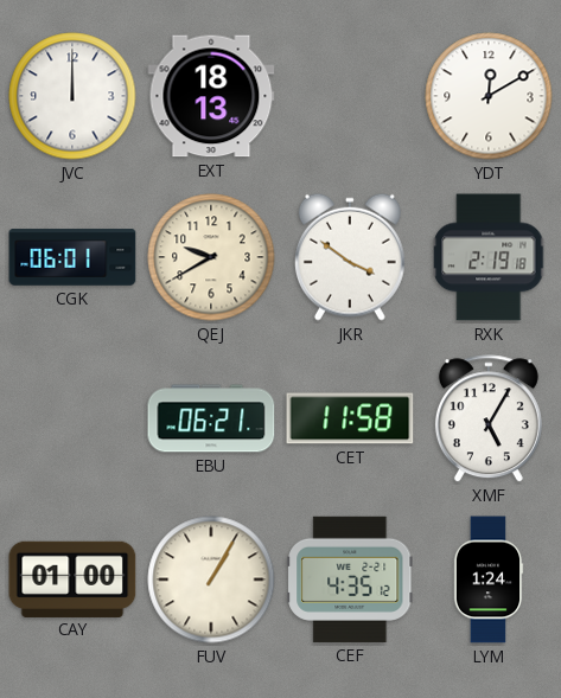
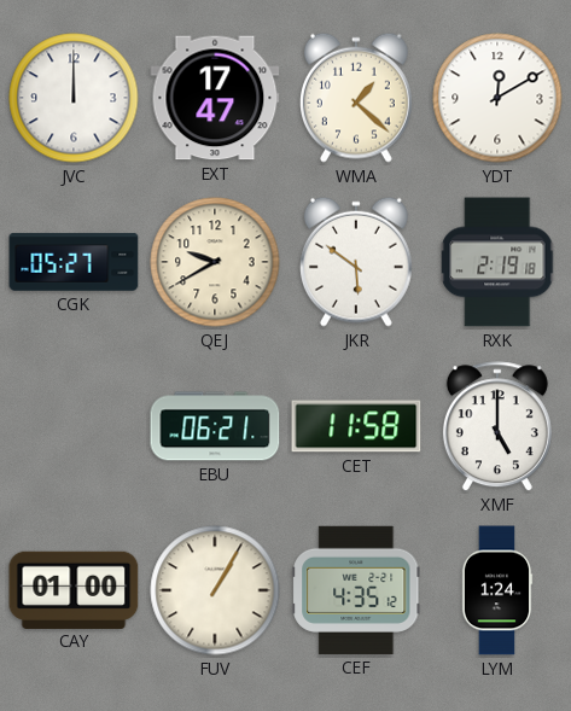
EXT: 18:13 -> 17:47 (215, 98)
WMA: none -> 1:22 (356, 98)
CGK: 06:01 -> 05:27 (74, 262)
JKR: 3:51 -> 5:51 (356, 262)
XMF: 5:05 -> 5:00 (497, 427)
